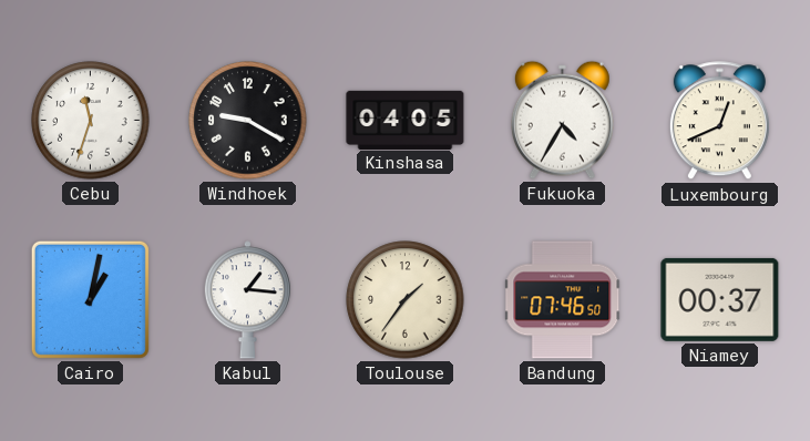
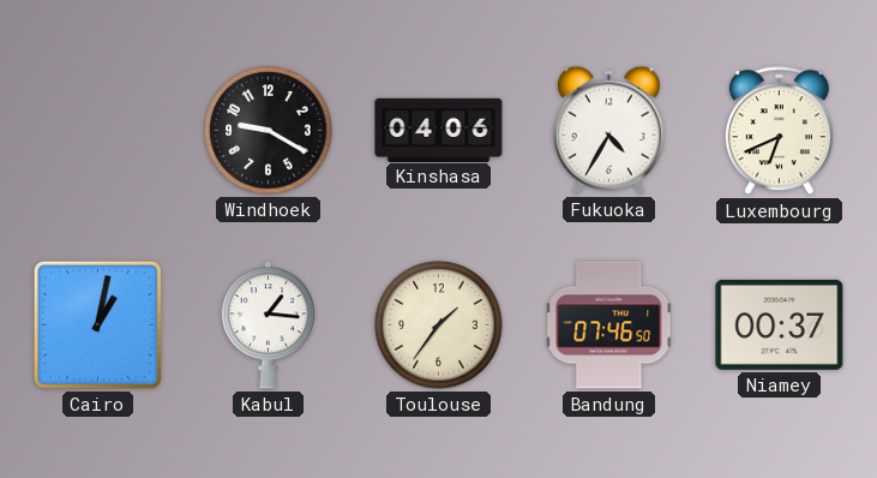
Cebu: 11:33 -> none (91, 121)
Kinshasa: 04:05 -> 04:06 (439, 130)
Luxembourg: 12:41 -> 6:41 (779, 131)
